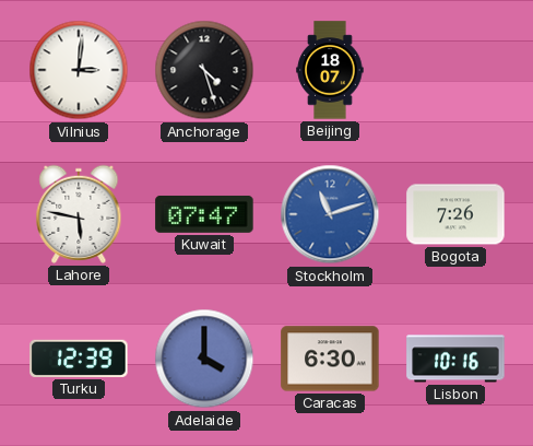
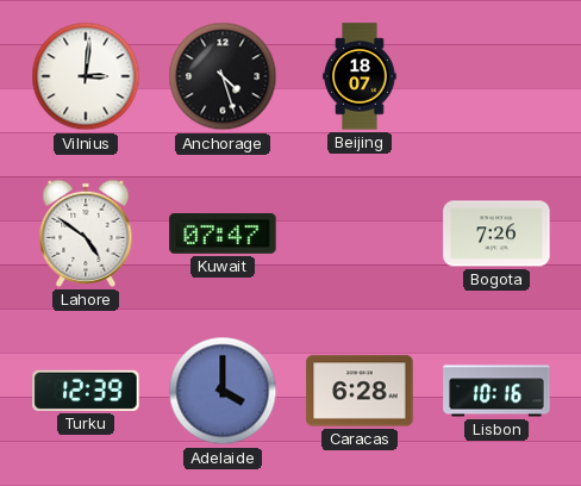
Lahore: 5:47 -> 4:51 (86, 233)
Stockholm: 11:12 -> none (330, 214)
Caracas: 6:30 -> 6:28 (360, 391)
